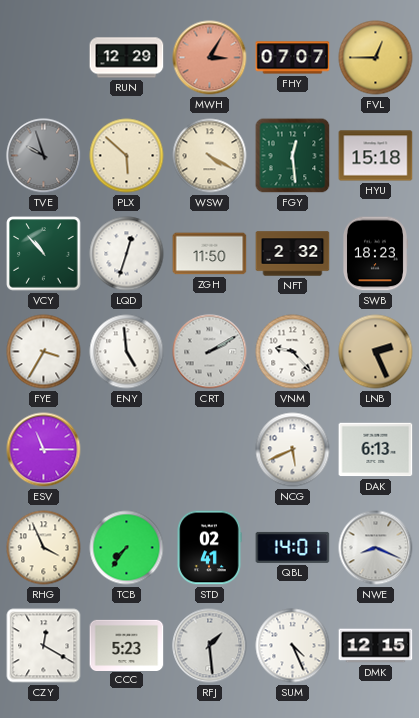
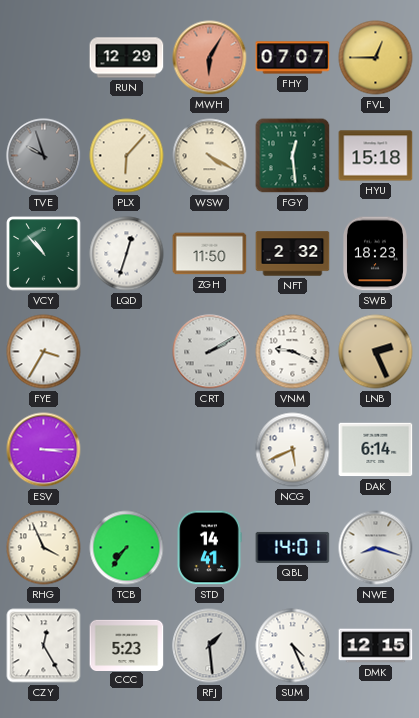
MWH: 3:05 -> 6:05 (210, 58)
PLX: 5:52 -> 6:07 (127, 156)
ENY: 4:59 -> none (127, 352)
VNM: 9:23 -> 9:19 (293, 352)
ESV: 11:15 -> 3:15 (44, 450)
DAK: 6:13 -> 6:14 (376, 450)
STD: 02:41 -> 14:41 (209, 548)
NWE: 8:19 -> 8:18 (376, 548)
CZY: 12:20 -> 12:25 (44, 646)
